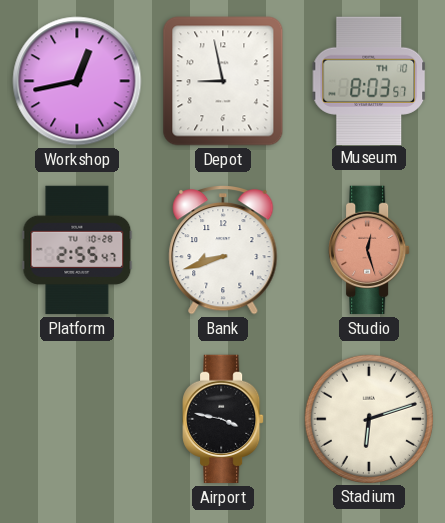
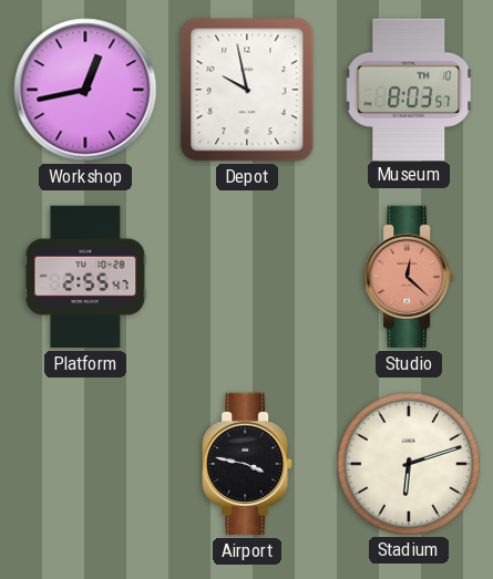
Depot: 8:58 -> 9:58 (247, 90)
Bank: 8:42 -> none (223, 251)
Studio: 12:27 -> 12:22 (409, 277)
